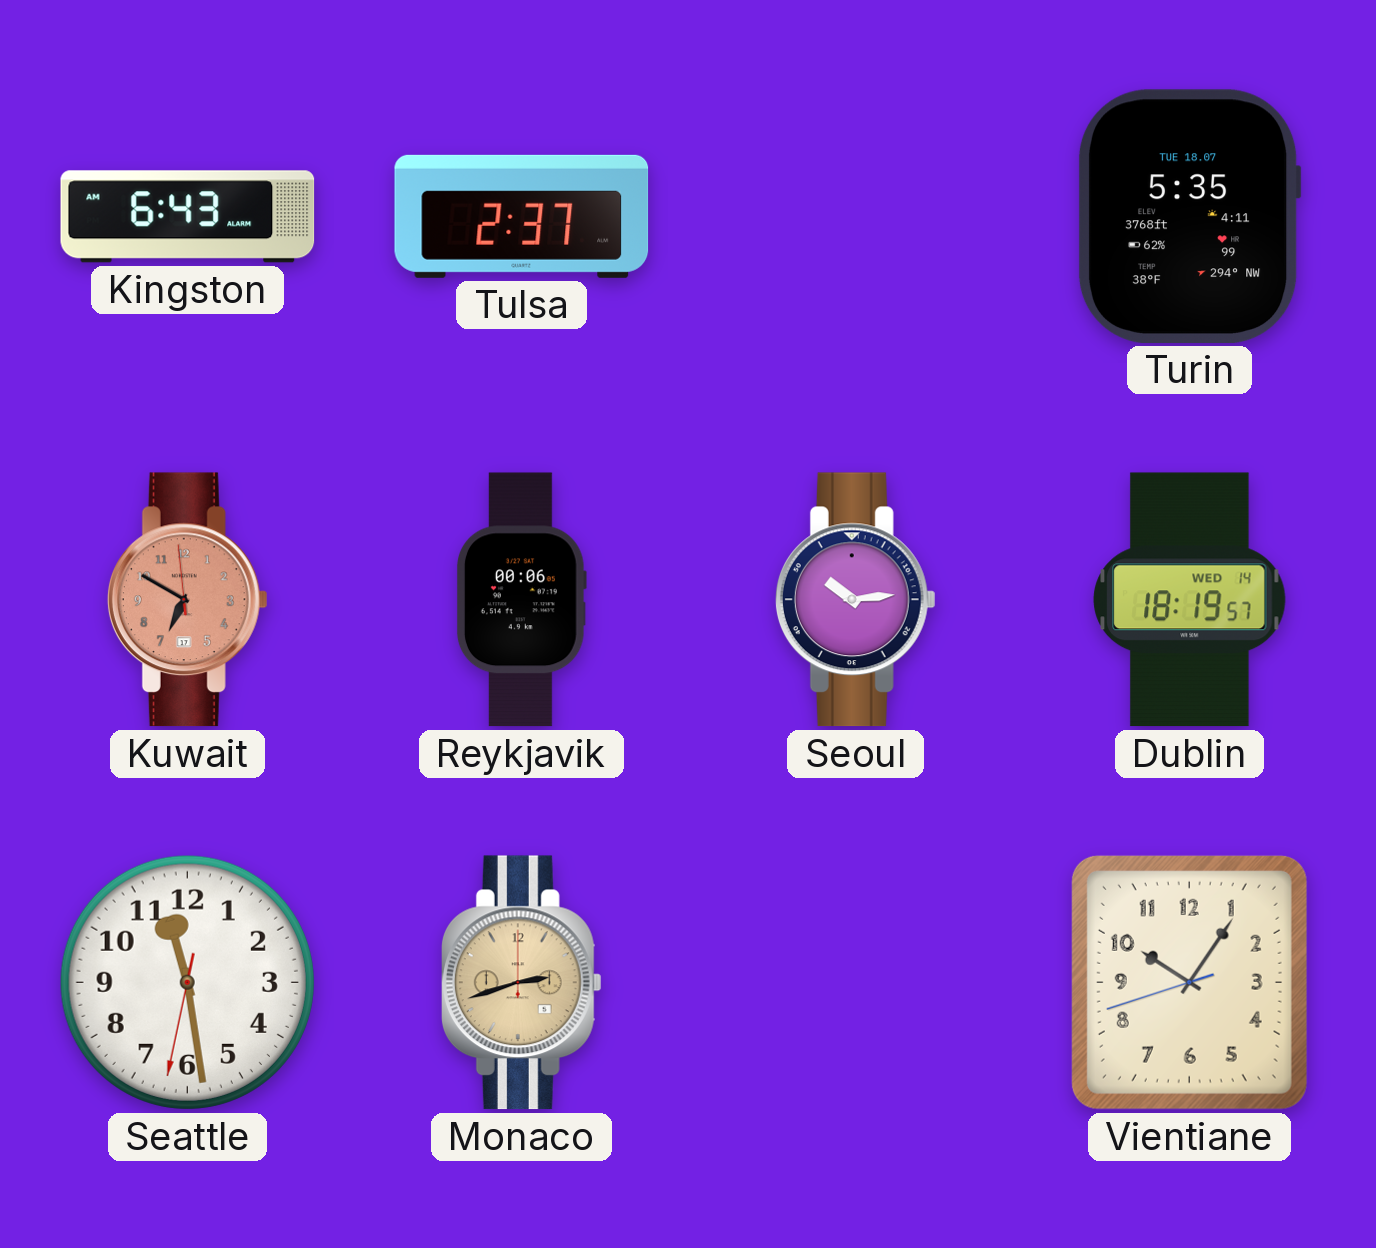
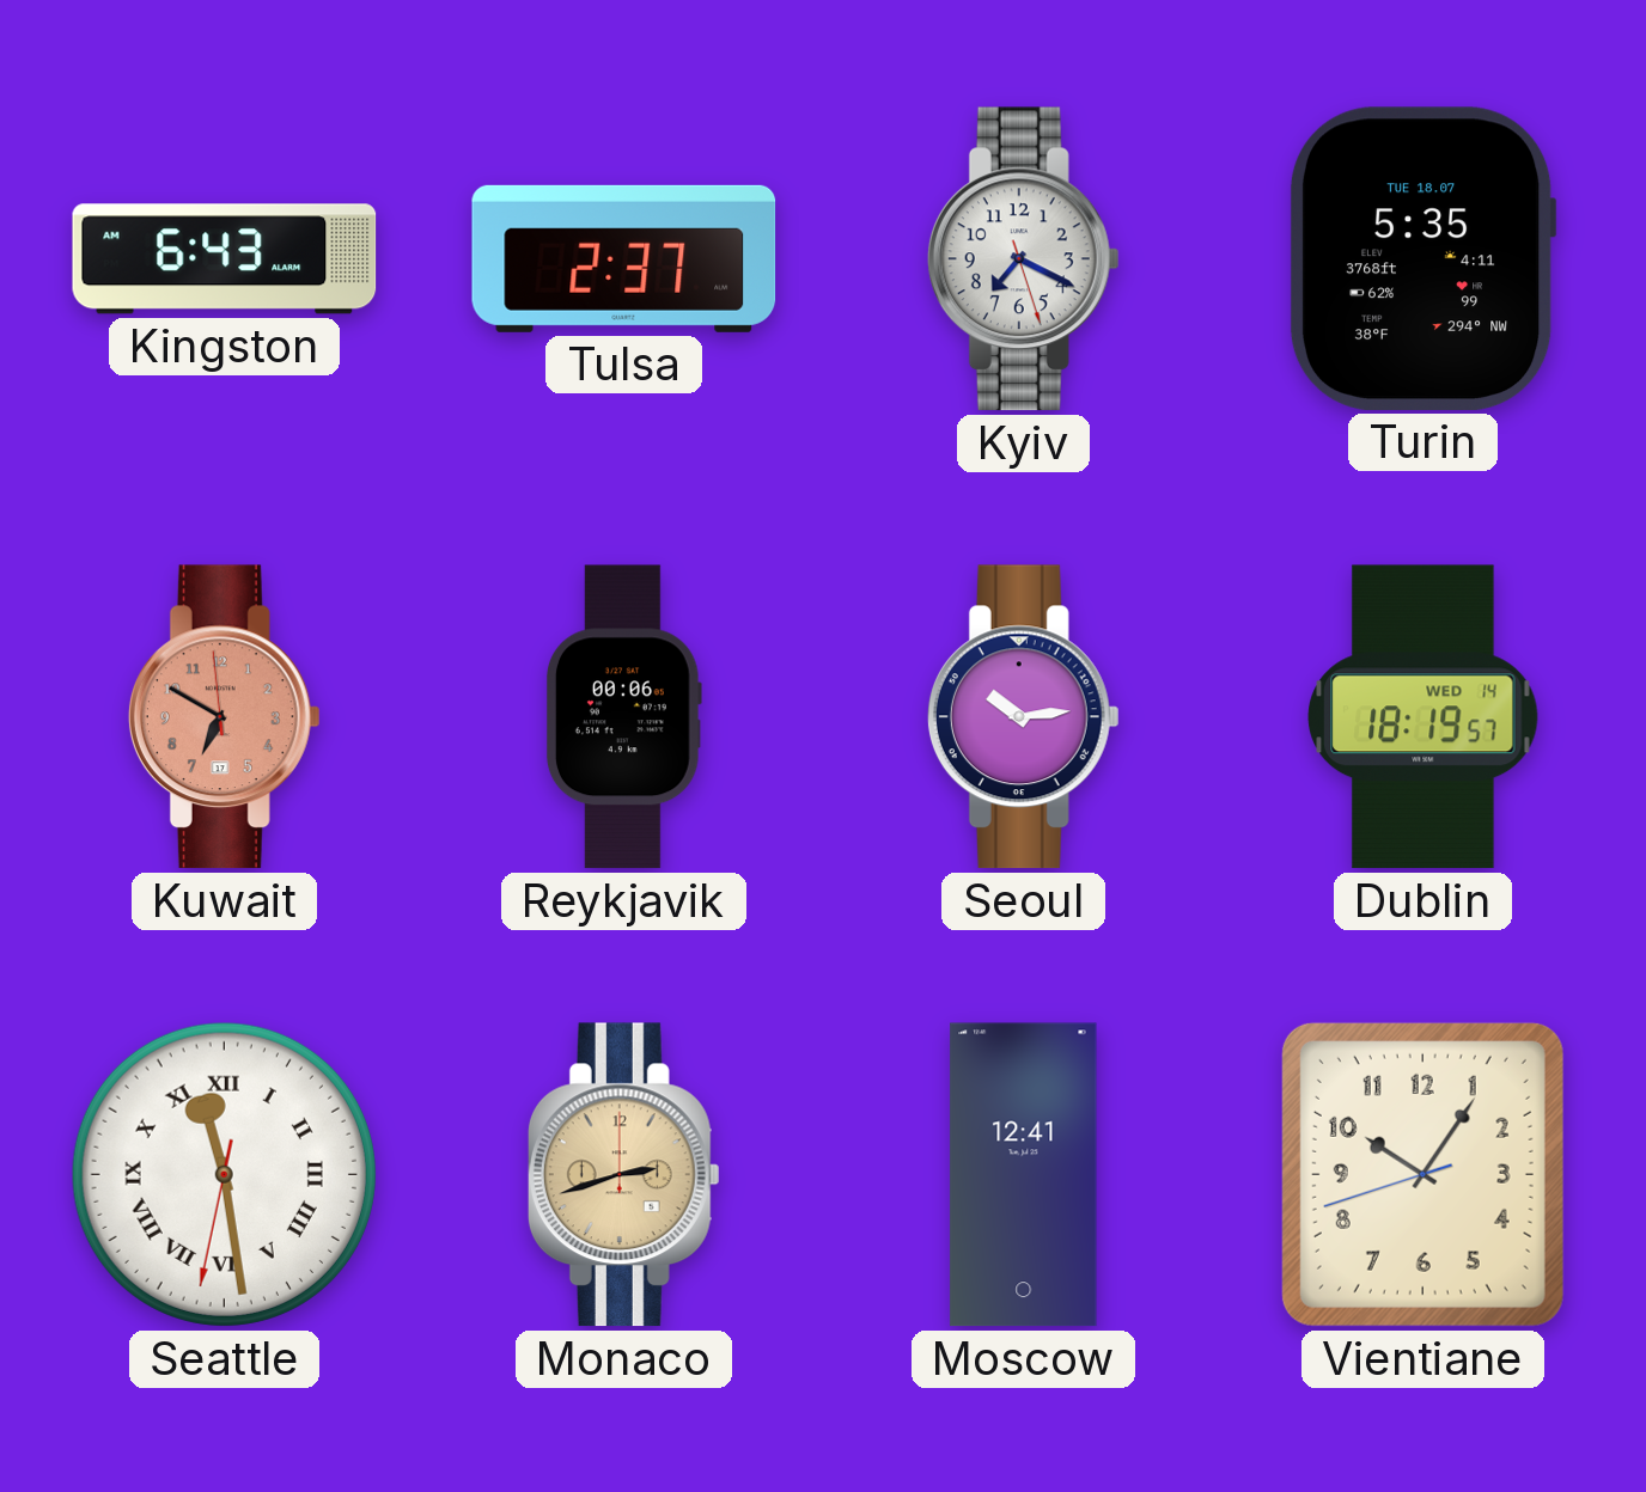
Kyiv: none -> 7:19 (1023, 259)
Seattle numerals: Arabic -> Roman (224, 1174)
Moscow: none -> 12:41 (1024, 1175)
